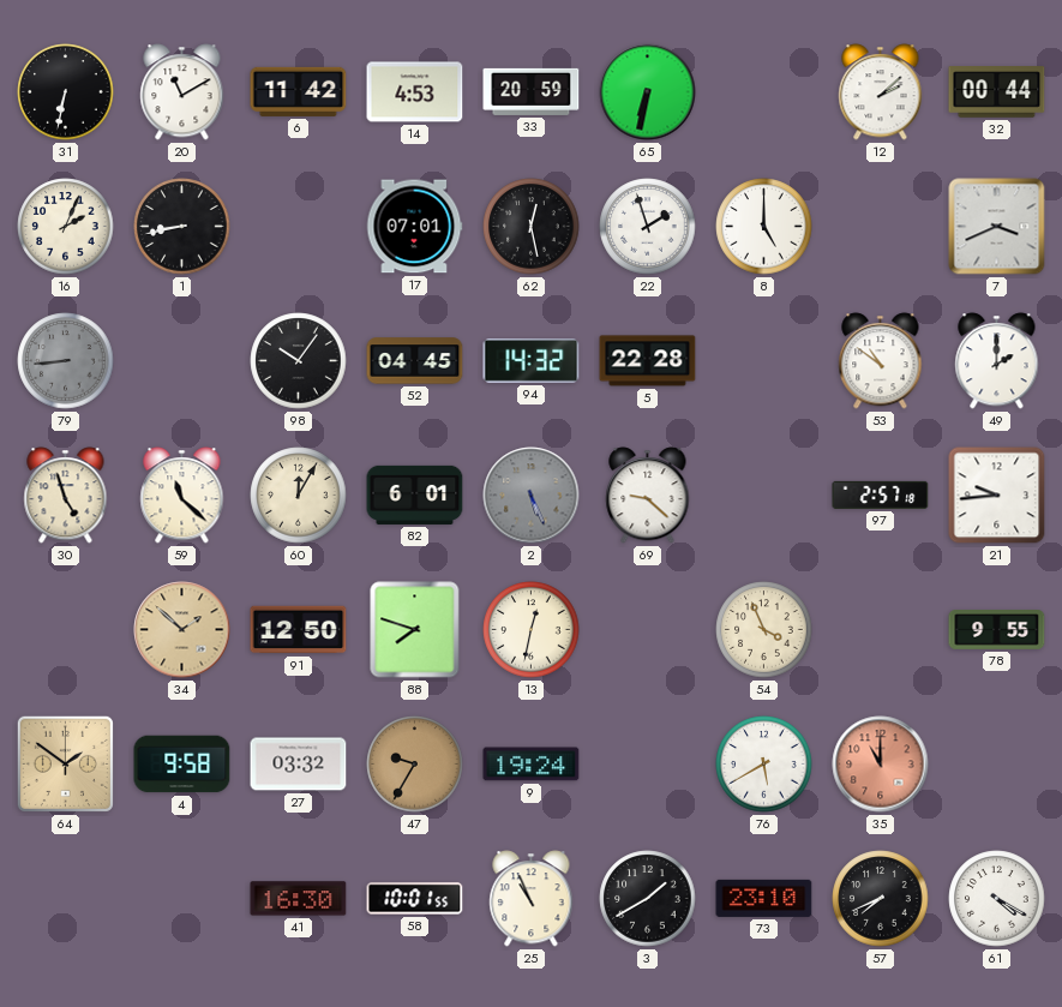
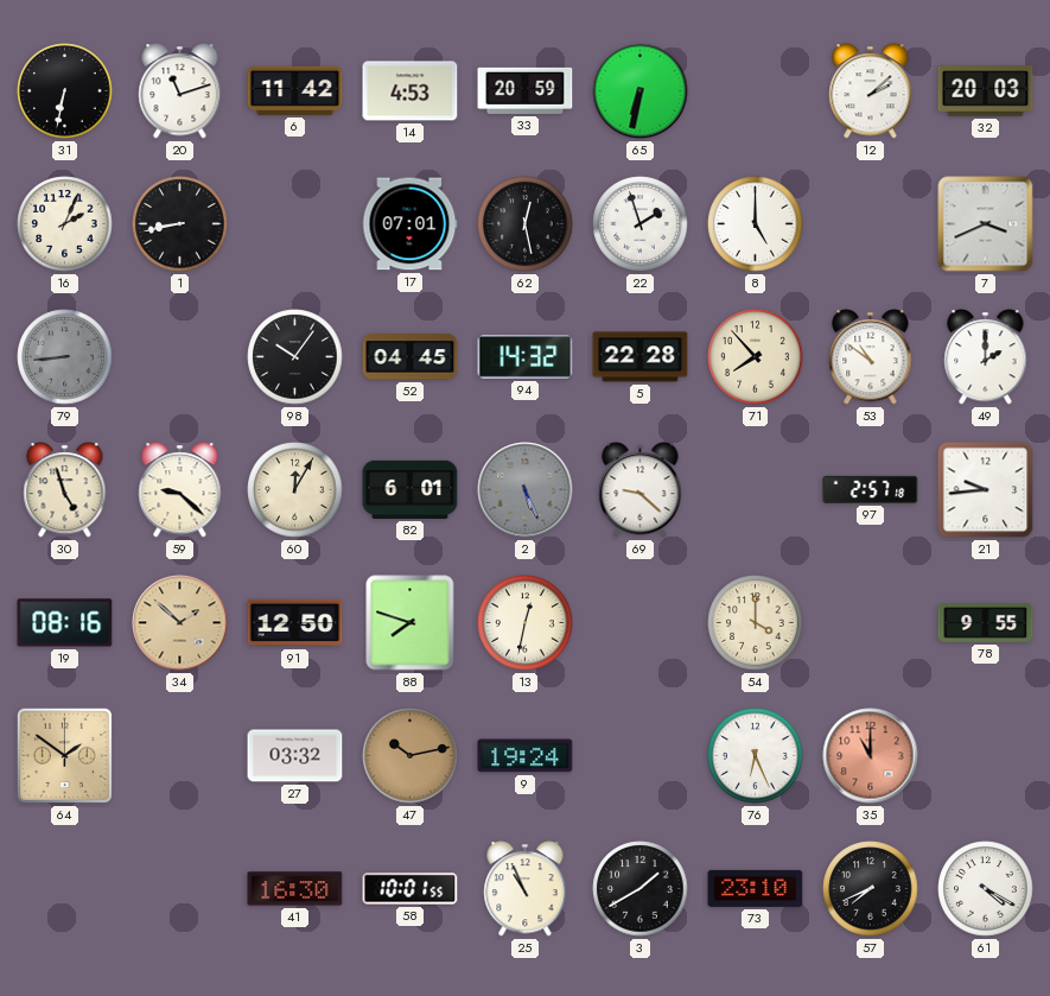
20: 11:10 -> 11:12 (180, 91)
32: 00:44 -> 20:03 (986, 91)
71: none -> 7:53 (756, 357)
59: 11:22 -> 9:22 (180, 490)
19: none -> 08:16 (65, 623)
54: 3:56 -> 4:00 (756, 623)
4: 9:58 -> none (182, 765)
47: 9:35 -> 10:13 (411, 756)
76: 5:40 -> 6:26 (756, 756)
